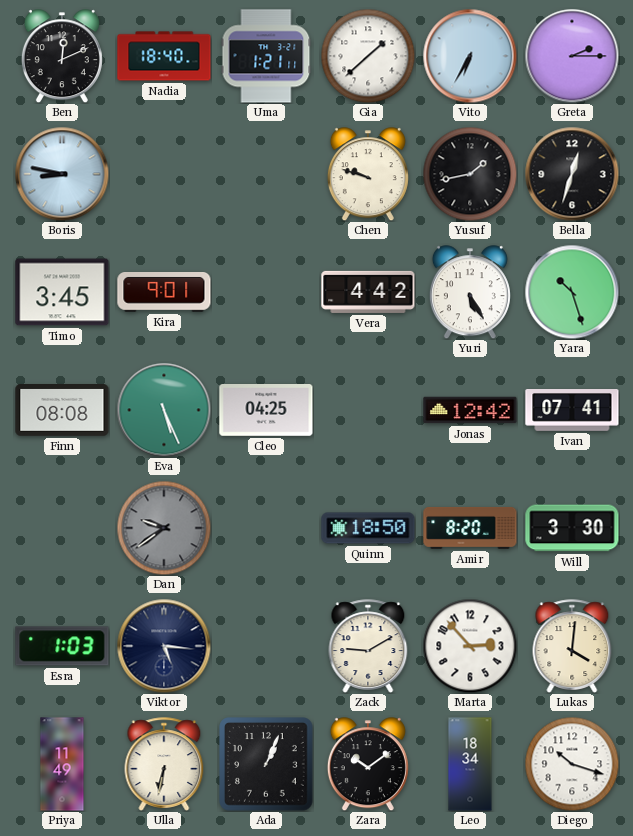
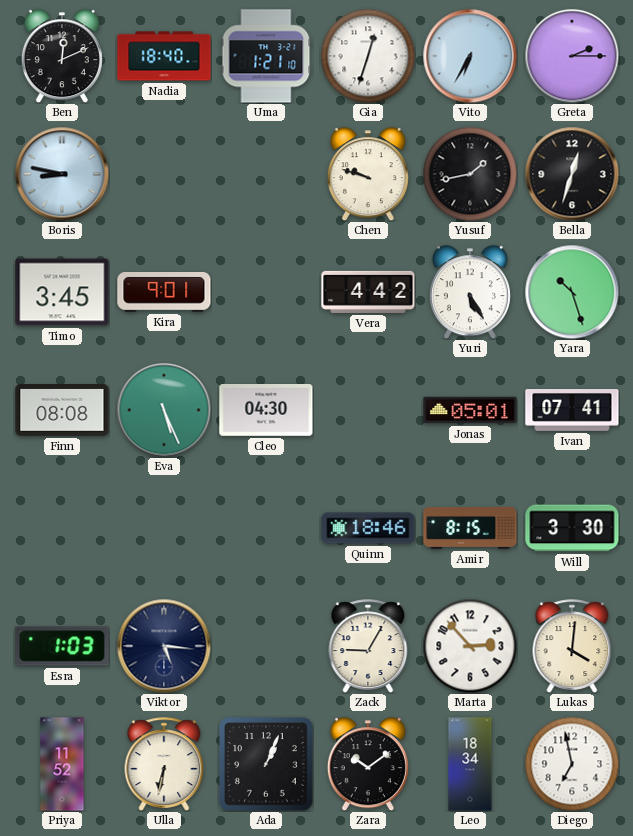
Uma: 1:21:11 -> 1:21:10 (266, 56)
Gia: 1:38 -> 12:33 (368, 56)
Cleo: 04:25 -> 04:30 (266, 411)
Jonas: 12:42 -> 05:01 (470, 410)
Dan: 9:39 -> none (164, 528)
Quinn: 18:50 -> 18:46 (368, 528)
Amir: 8:20 -> 8:15 (470, 528)
Zack: 9:10 -> 9:05 (368, 646)
Priya: 11:49 -> 11:52 (62, 764)
Diego: 10:18 -> 6:58 (572, 764)
